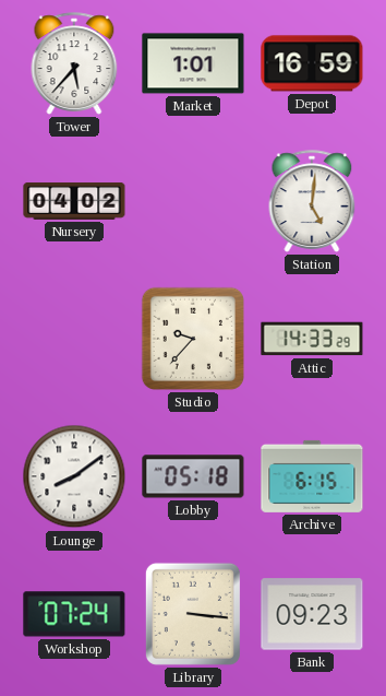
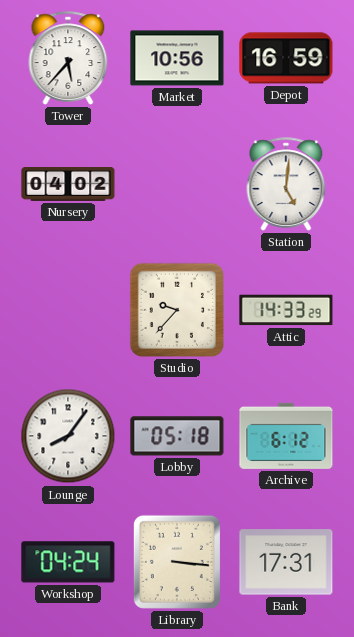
Market: 1:01 -> 10:56 (177, 58)
Lounge: 8:09 -> 8:06 (68, 436)
Archive: 6:15 -> 6:12 (286, 436)
Workshop: 07:24 -> 04:24 (68, 562)
Bank: 09:23 -> 17:31 (286, 562)
